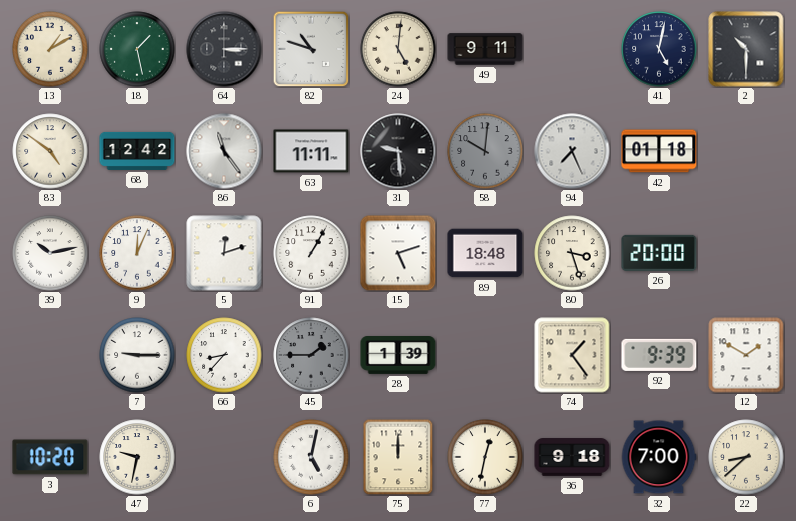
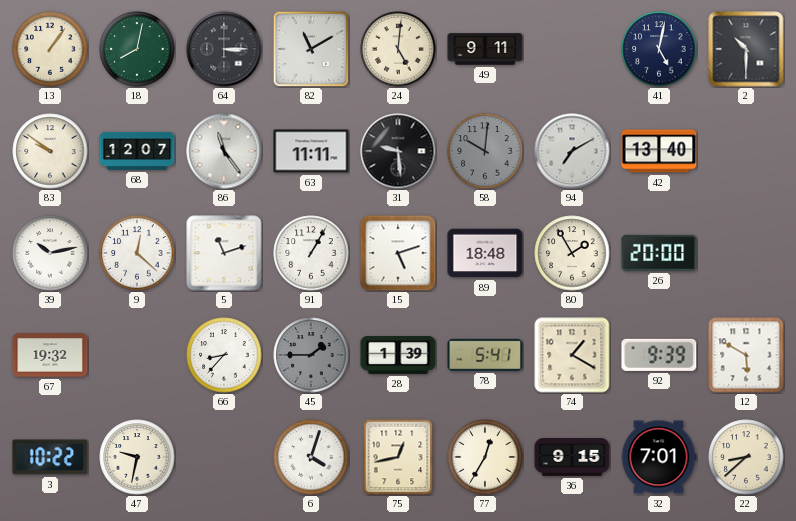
13: 1:10 -> 1:06 (50, 49)
18: 1:28 -> 8:02 (137, 49)
82: 10:48 -> 11:10 (311, 49)
83: 4:51 -> 9:51 (50, 151)
68: 12:42 -> 12:07 (137, 151)
94: 7:26 -> 7:10 (572, 151)
42: 01:18 -> 13:40 (659, 151)
9: 12:04 -> 12:22 (137, 253)
5: 12:12 -> 11:12 (224, 253)
80: 3:27 -> 1:55 (572, 253)
67: none -> 19:32 (50, 355)
7: 9:15 -> none (137, 355)
78: none -> 5:41 (485, 355)
74: 1:24 -> 1:20 (572, 355)
12: 1:50 -> 5:50 (746, 355)
3: 10:20 -> 10:22 (50, 457)
6: 5:02 -> 4:03 (311, 457)
75: 12:00 -> 12:43 (398, 457)
77: 12:32 -> 12:35 (485, 457)
36: 9:18 -> 9:15 (572, 457)
32: 7:00 -> 7:01 (659, 457)
